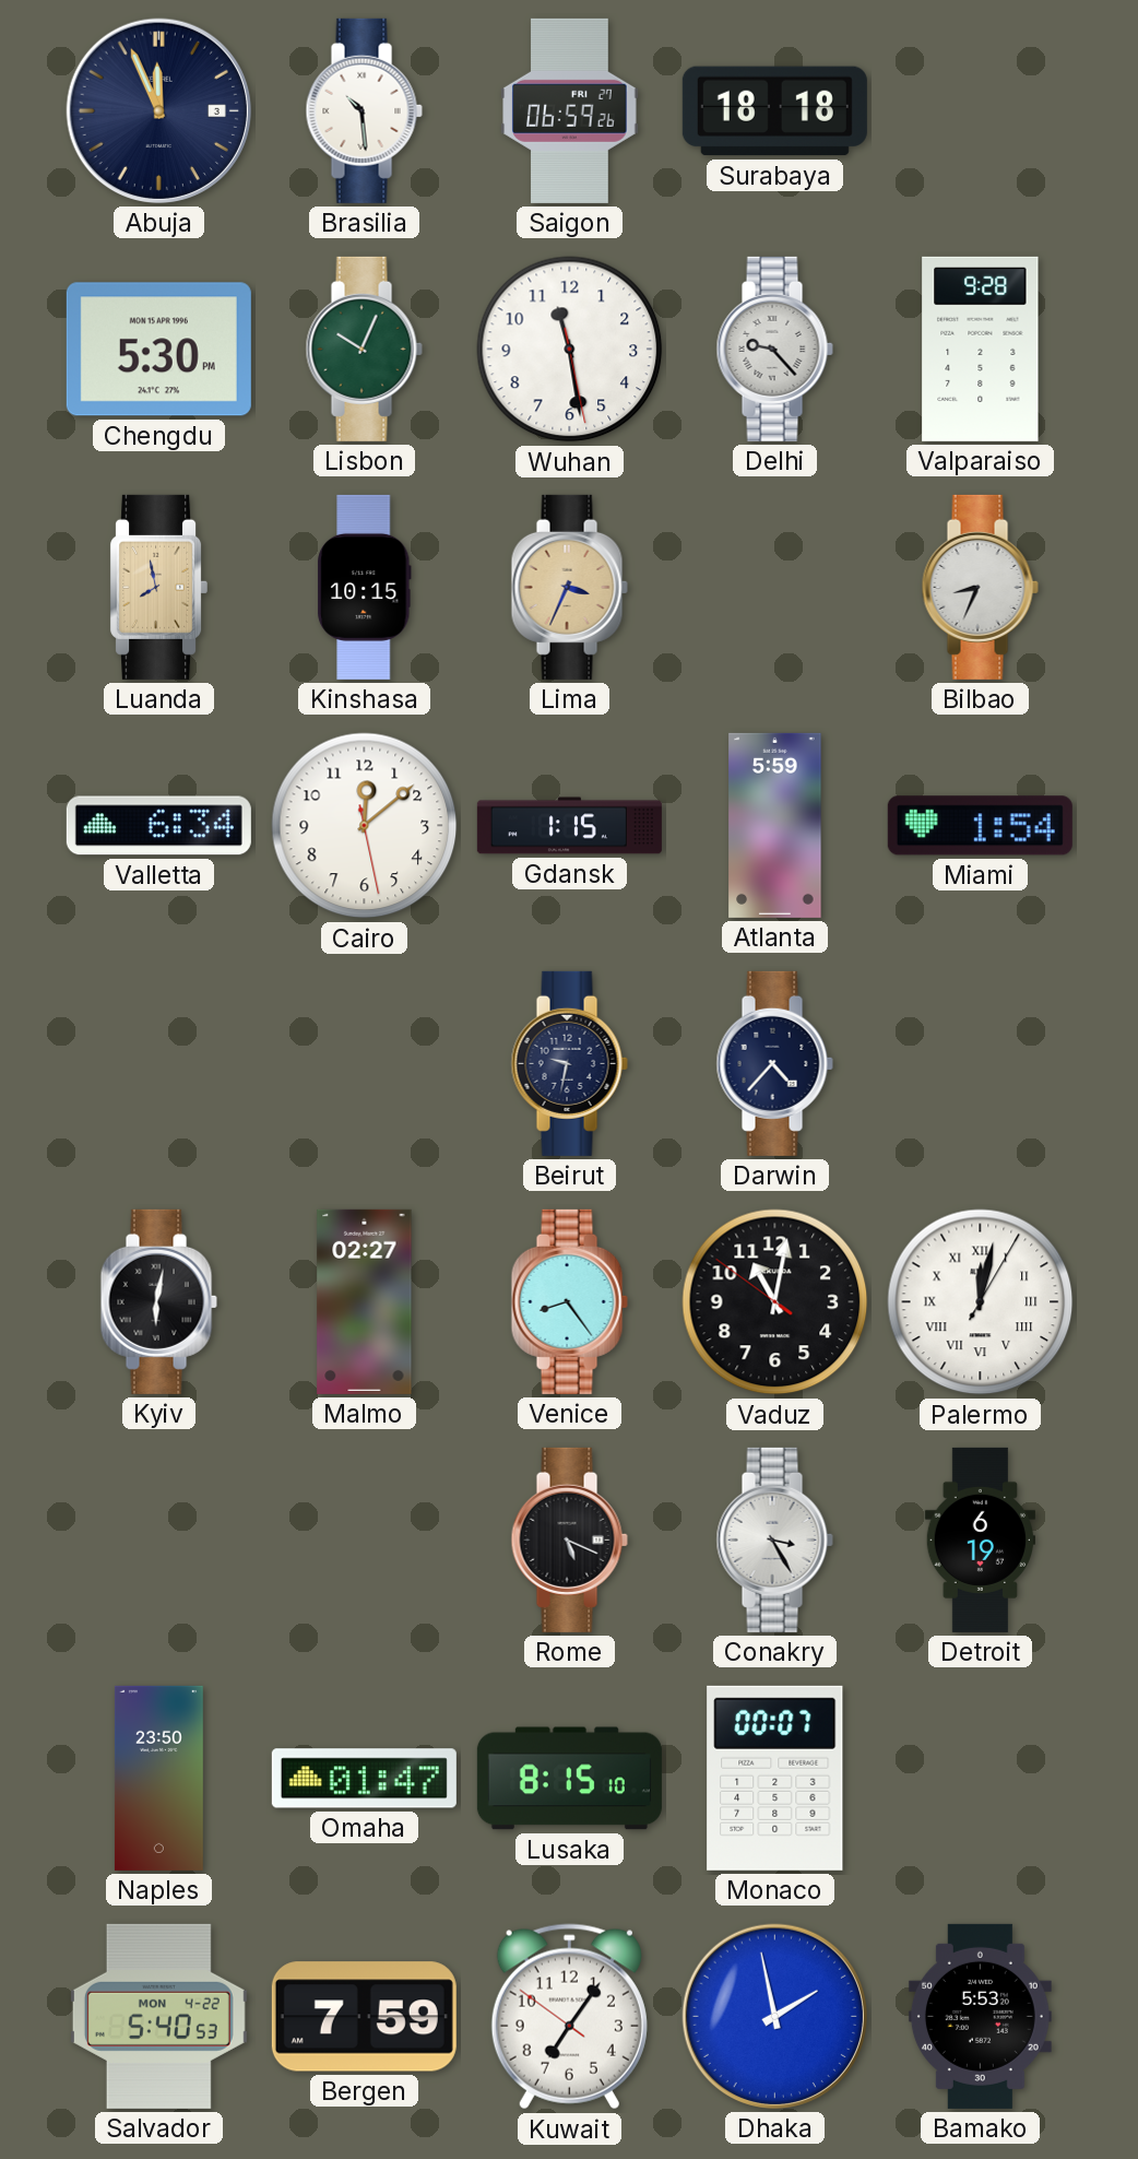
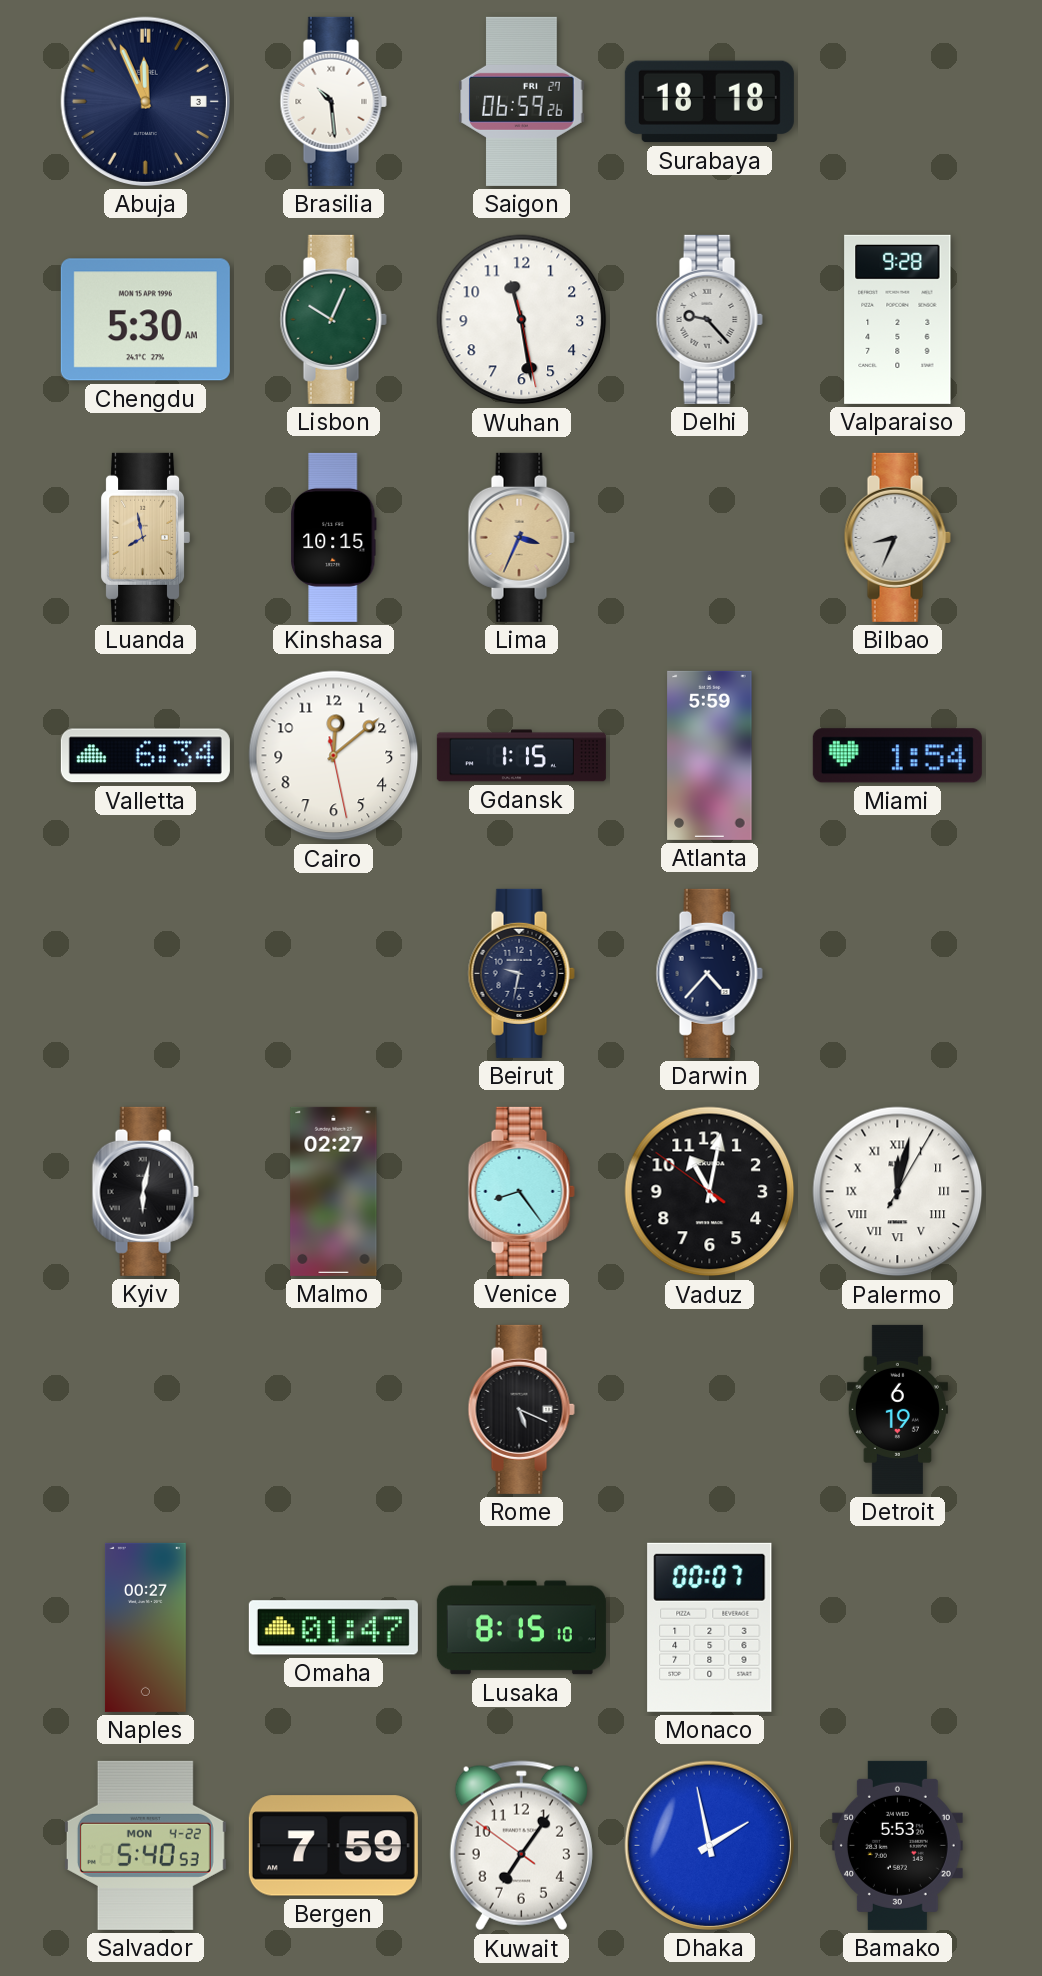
Chengdu: 5:30 PM -> 5:30 AM (145, 320)
Conakry: 3:25 -> none (774, 1539)
Naples: 23:50 -> 00:27 (145, 1627)
